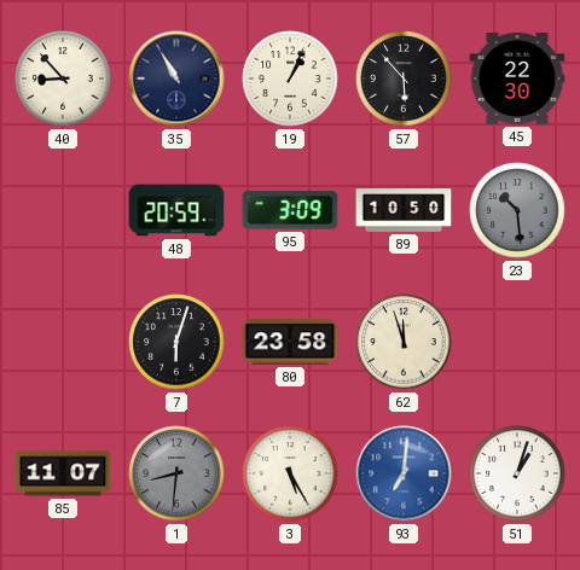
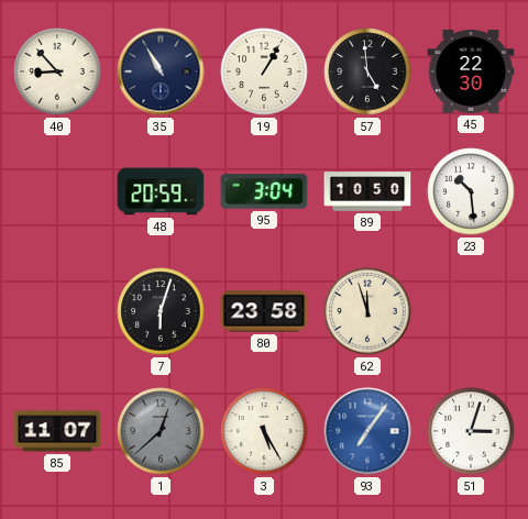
19: 1:04 -> 1:05 (264, 71)
57: 5:53 -> 4:59 (367, 71)
95: 3:09 -> 3:04 (264, 191)
23 dial: grey -> white (471, 191)
1: 8:31 -> 12:38 (161, 431)
93: 7:01 -> 7:06 (367, 431)
51: 1:03 -> 3:03 (471, 431)
